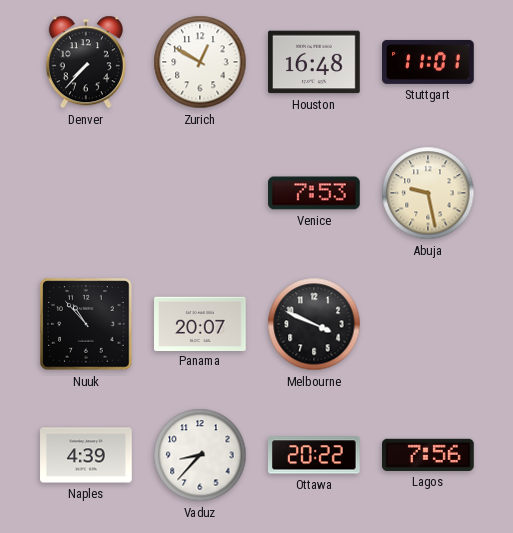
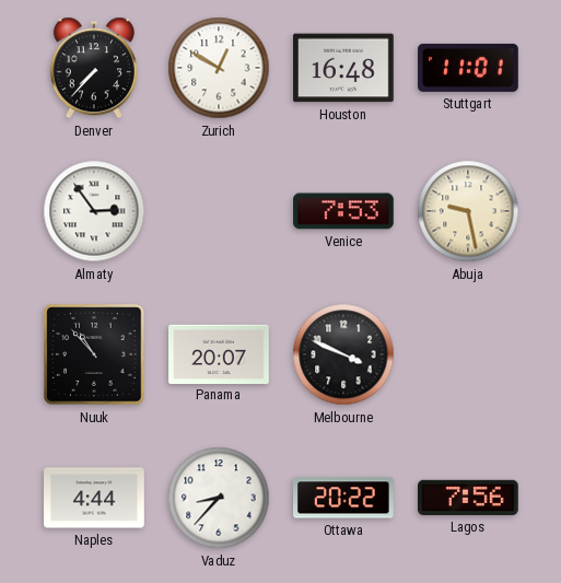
Almaty: none -> 2:54 (94, 211)
Naples: 4:39 -> 4:44 (94, 498)
